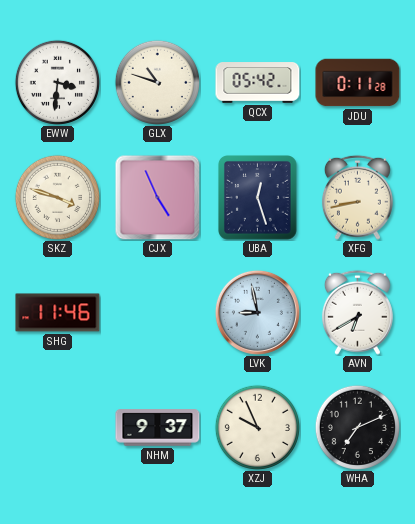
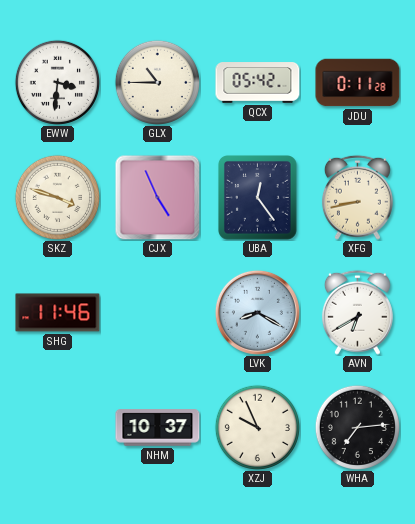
GLX: 10:48 -> 10:45 (157, 82)
UBA: 12:27 -> 12:24 (258, 198)
LVK: 8:58 -> 8:20 (257, 312)
NHM: 9:37 -> 10:37 (158, 428)
WHA: 7:11 -> 7:14 (357, 427)
